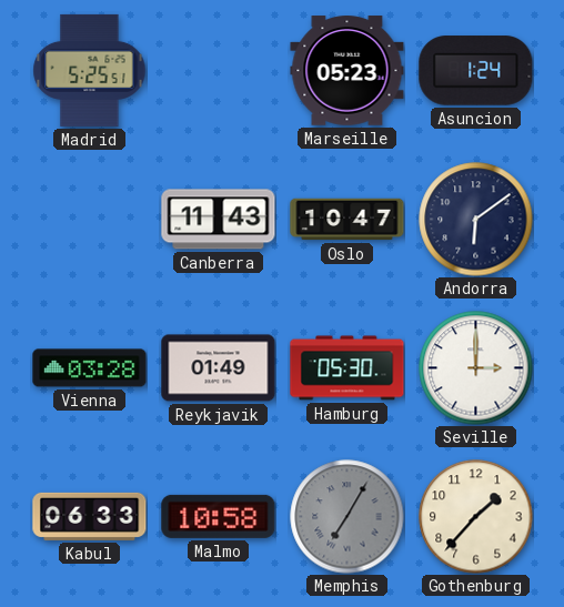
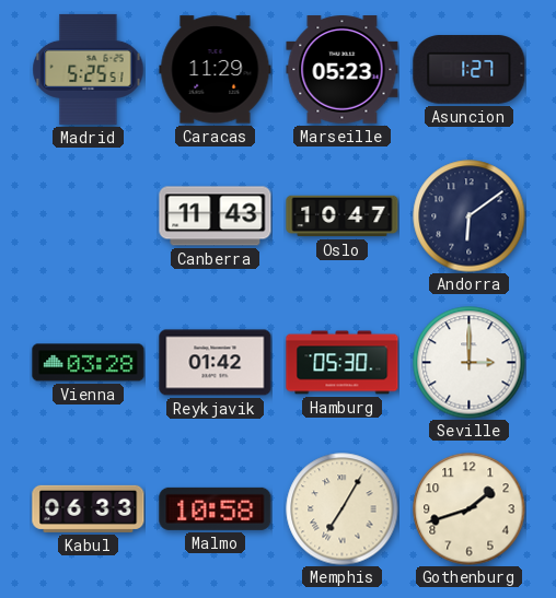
Caracas: none -> 11:29 (216, 70)
Asuncion: 1:24 -> 1:27 (470, 70)
Reykjavik: 01:49 -> 01:42 (216, 363)
Memphis dial: grey -> cream (343, 509)
Gothenburg: 1:37 -> 1:42 (470, 509)
